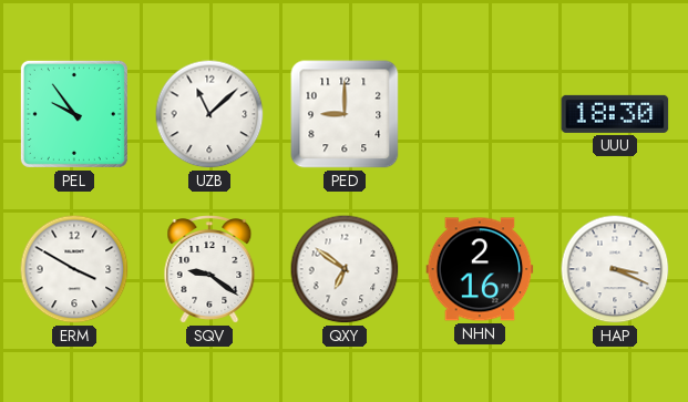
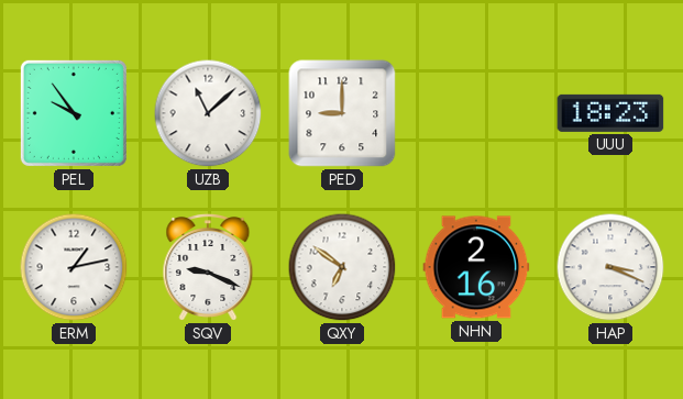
UUU: 18:30 -> 18:23 (610, 113)
ERM: 3:50 -> 1:13 (74, 267)
SQV: 9:21 -> 9:19 (208, 268)
